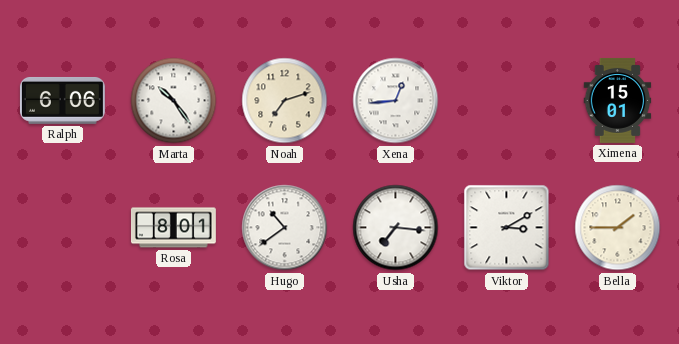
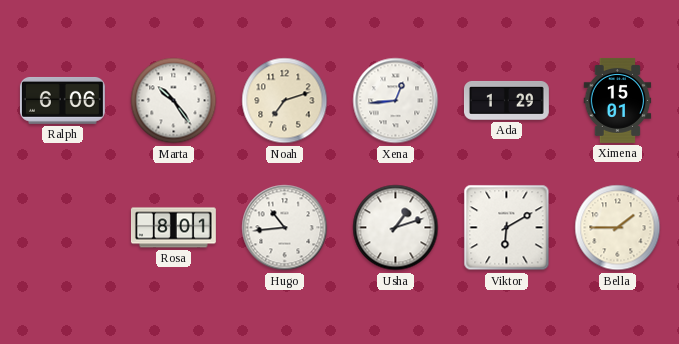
Ada: none -> 1:29 (506, 100)
Hugo: 10:39 -> 10:44 (285, 228)
Usha: 7:16 -> 1:12 (396, 228)
Viktor: 3:10 -> 6:10 (507, 228)
